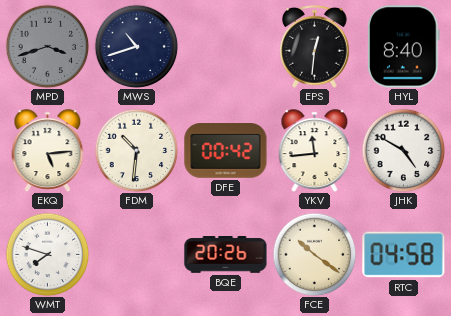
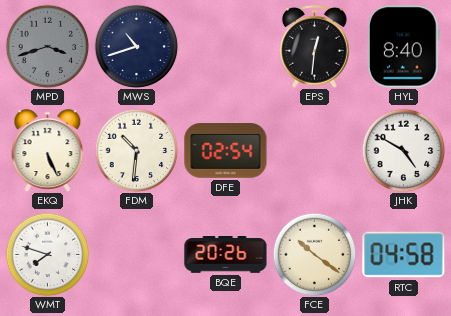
EKQ: 5:14 -> 5:26 (48, 150)
DFE: 00:42 -> 02:54 (226, 151)
YKV: 11:44 -> none (315, 150)
